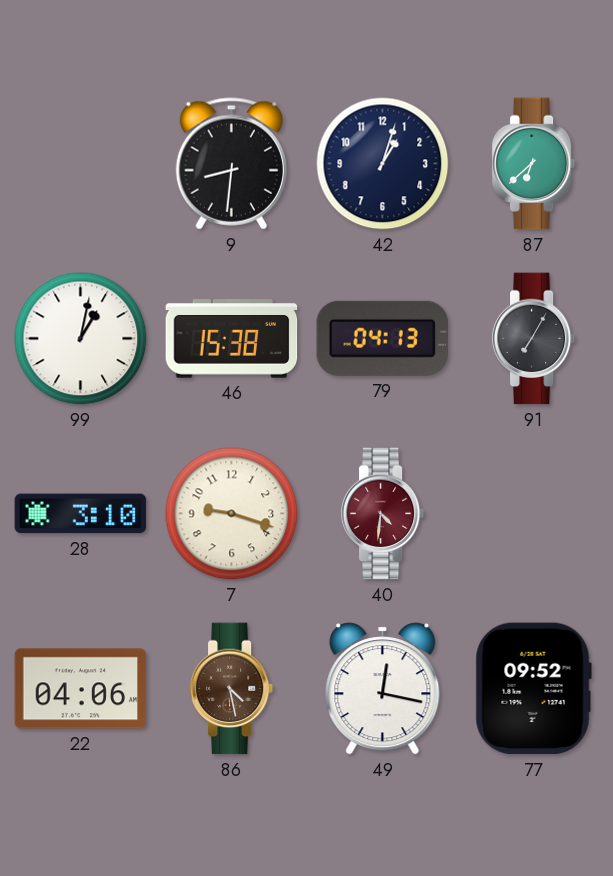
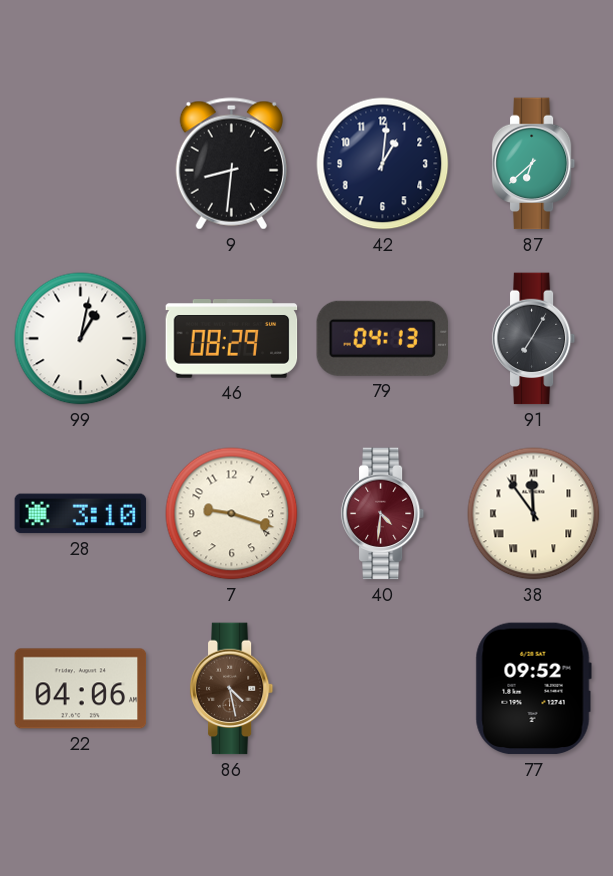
42: 1:03 -> 1:01 (383, 164)
46: 15:38 -> 08:29 (232, 339)
38: none -> 11:54 (534, 514)
49: 12:17 -> none (383, 689)
